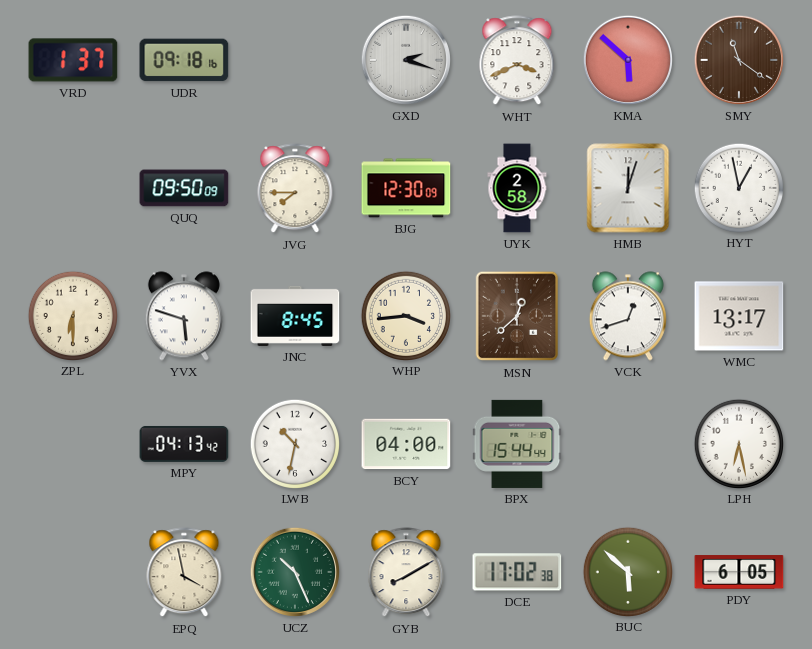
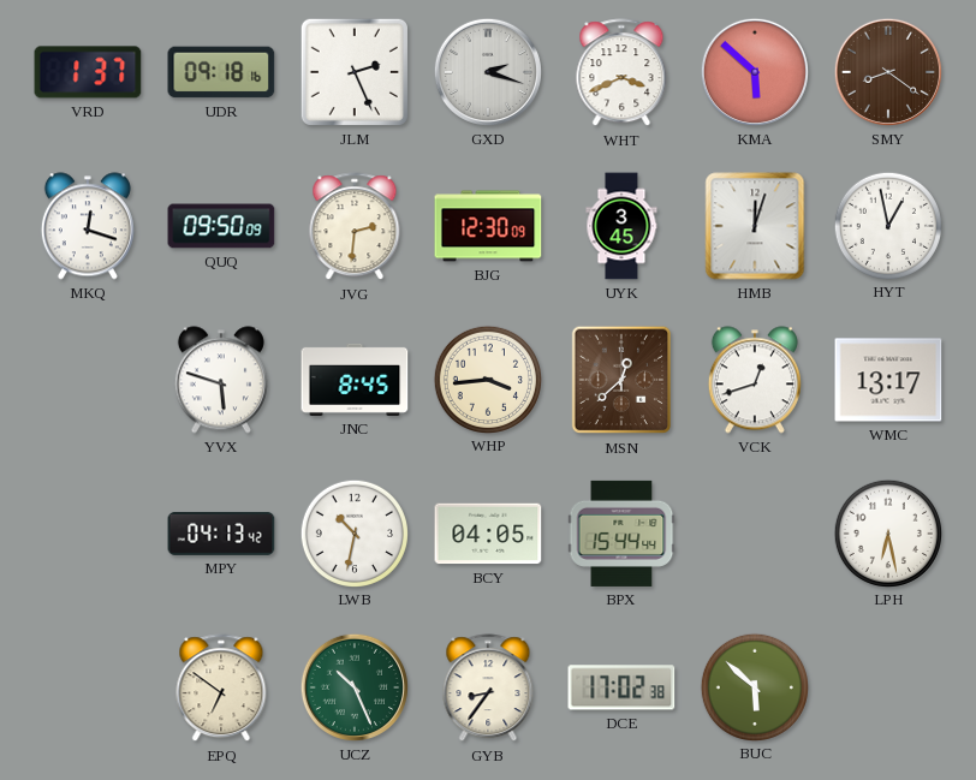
JLM: none -> 2:26 (355, 72)
SMY: 11:21 -> 8:21 (888, 72)
MKQ: none -> 12:18 (88, 226)
JVG: 7:45 -> 2:31 (355, 227)
UYK: 2:58 -> 3:45 (621, 226)
ZPL: 6:30 -> none (72, 315)
BCY: 04:00 -> 04:05 (488, 534)
EPQ: 3:58 -> 6:51 (221, 689)
GYB: 8:10 -> 8:36 (488, 689)
PDY: 6:05 -> none (739, 572)
